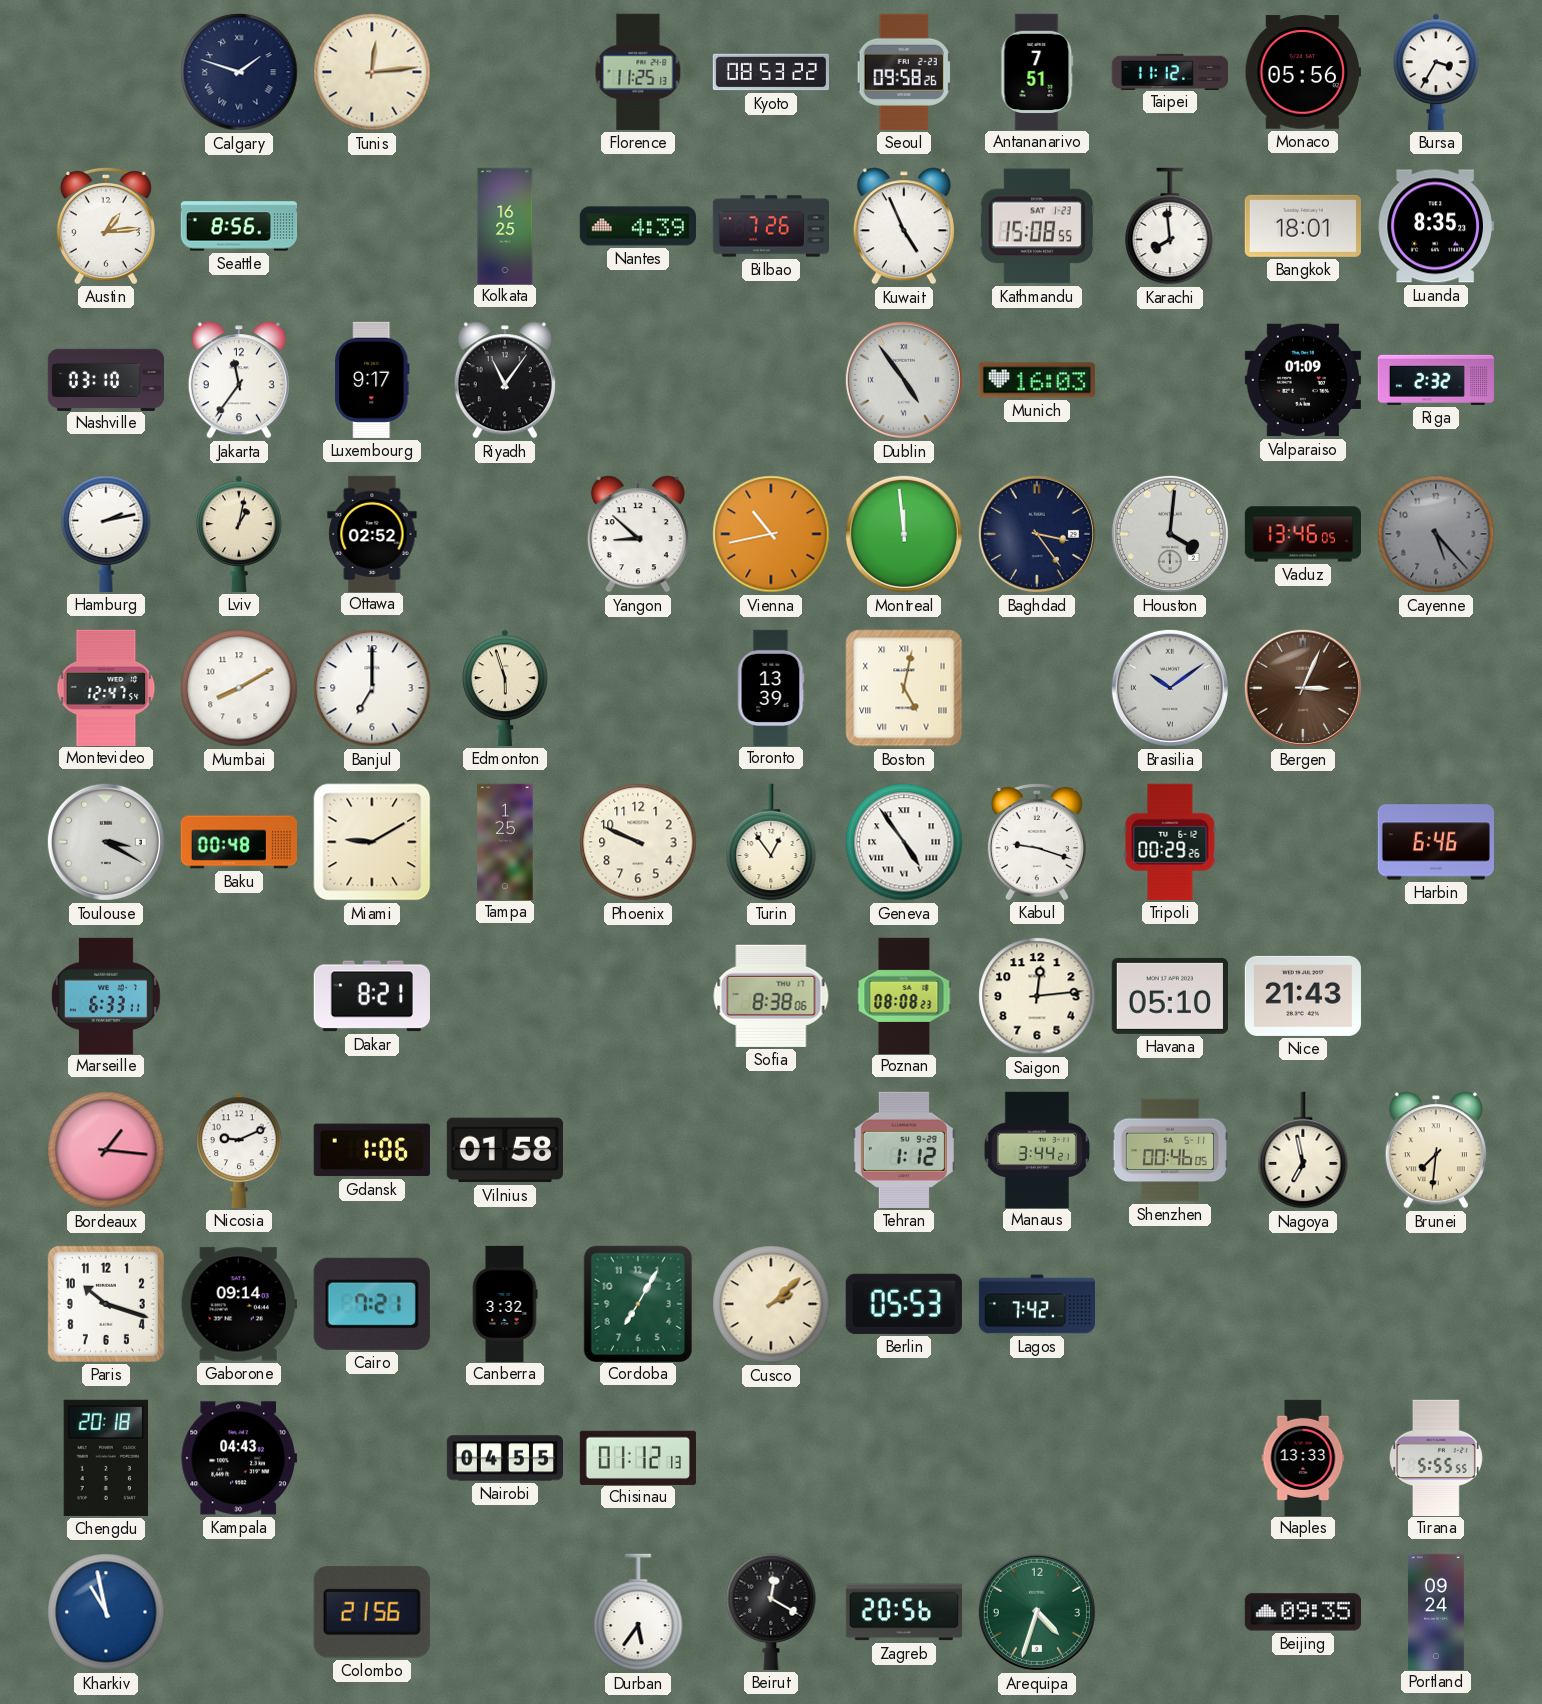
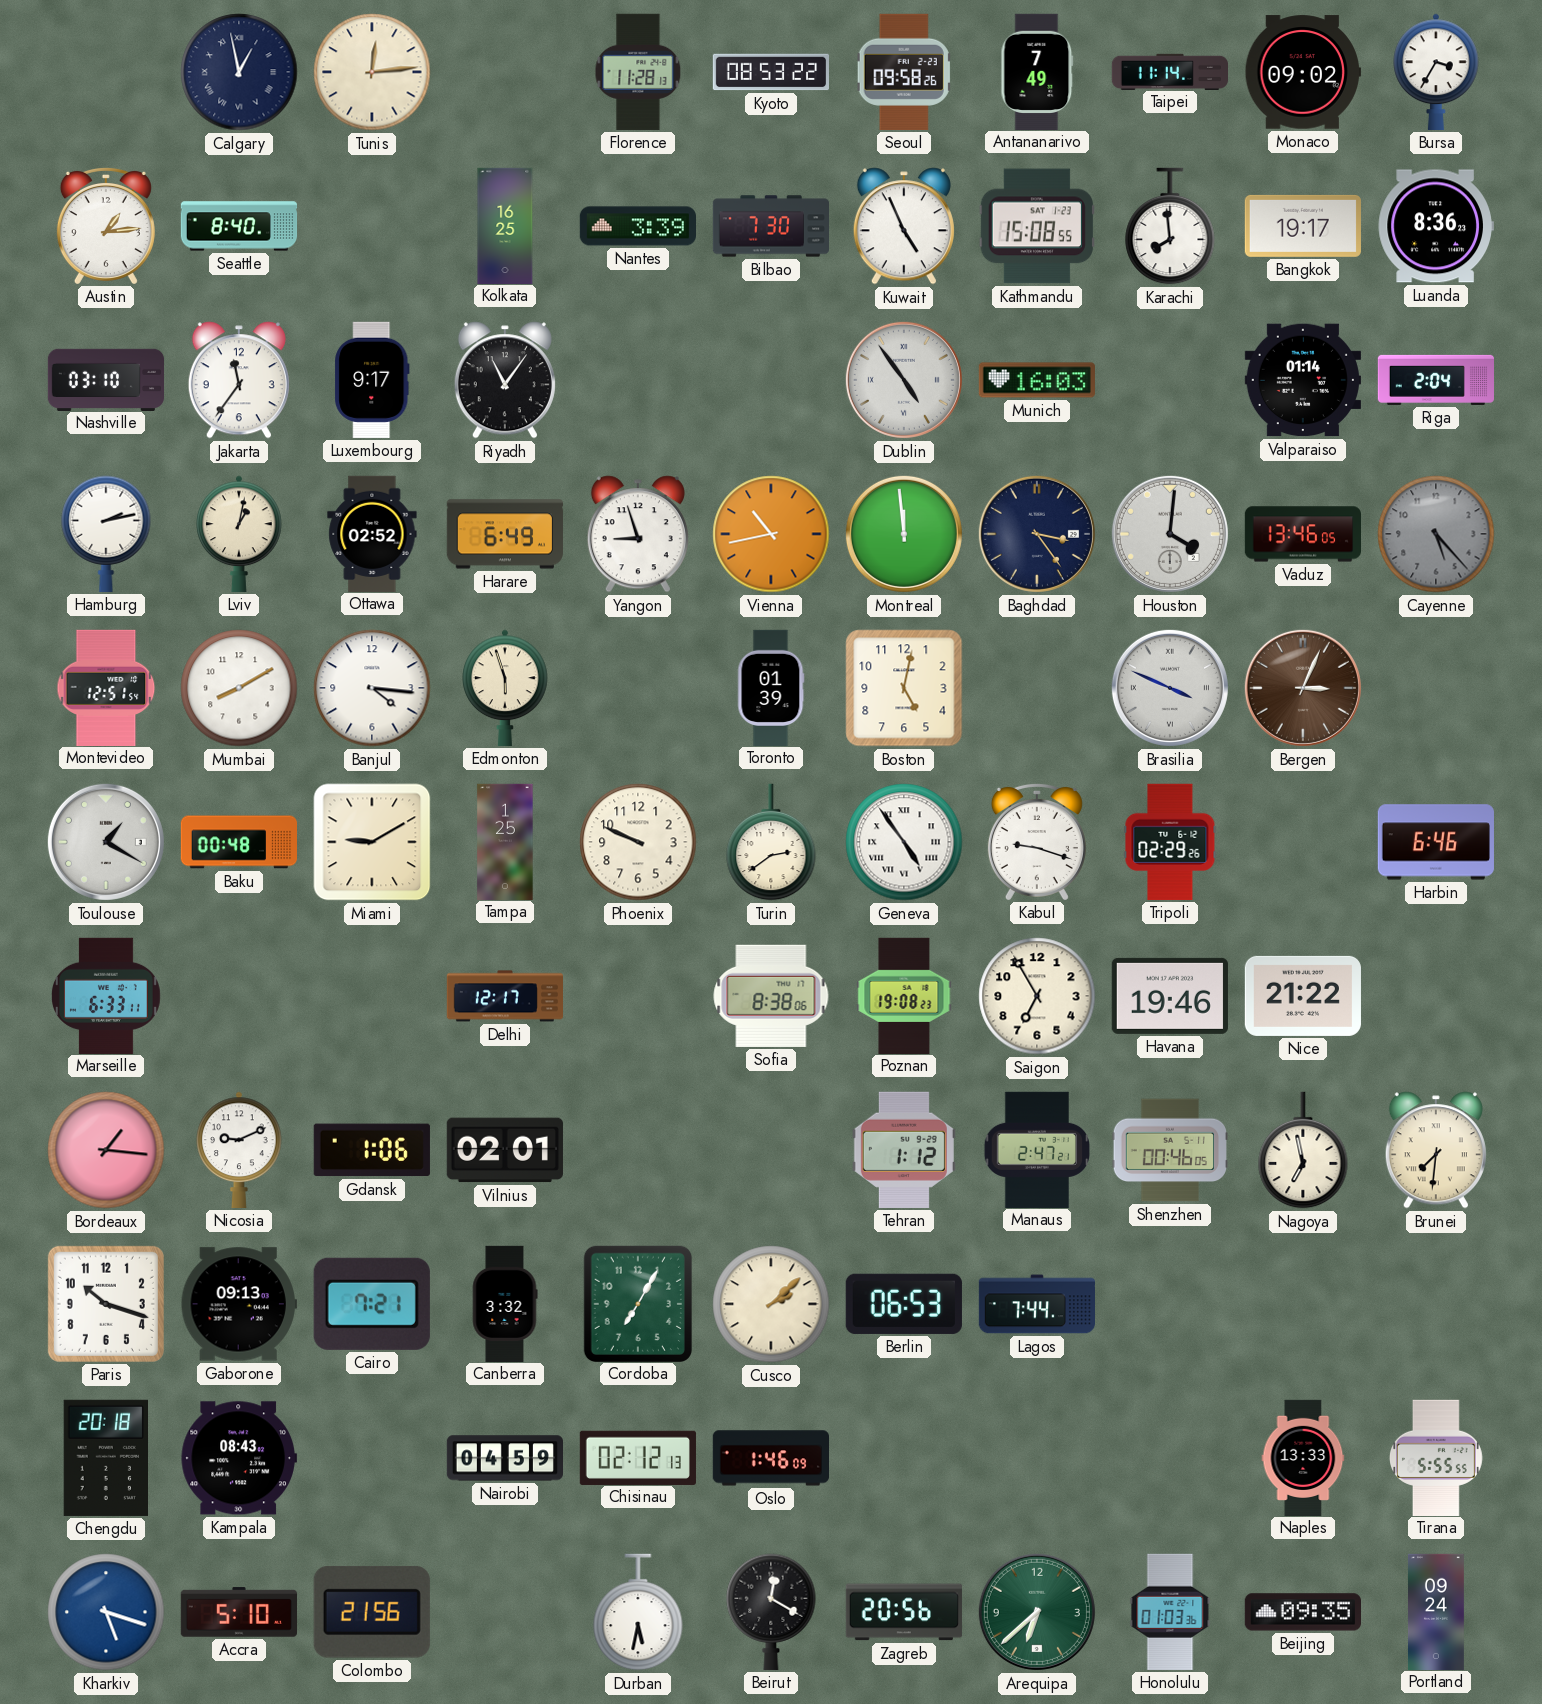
Calgary: 1:48 -> 12:58 (239, 72)
Florence: 11:25 -> 11:28 (638, 72)
Antananarivo: 7:51 -> 7:49 (1037, 71)
Taipei: 11:12 -> 11:14 (1169, 71)
Monaco: 05:56 -> 09:02 (1302, 72)
Seattle: 8:56 -> 8:40 (239, 226)
Nantes: 4:39 -> 3:39 (637, 226)
Bilbao: 7:26 -> 7:30 (771, 226)
Bangkok: 18:01 -> 19:17 (1303, 226)
Luanda: 8:35 -> 8:36 (1436, 226)
Valparaiso: 01:09 -> 01:14 (1303, 380)
Riga: 2:32 -> 2:04 (1435, 380)
Harare: none -> 6:49 (505, 534)
Yangon: 8:52 -> 8:57 (638, 534)
Montevideo: 12:47 -> 12:51 (106, 687)
Banjul: 7:00 -> 4:16 (372, 688)
Toronto: 13:39 -> 01:39 (771, 687)
Boston numerals: Roman -> Arabic (904, 688)
Brasilia: 10:09 -> 3:49 (1170, 688)
Toulouse: 3:20 -> 1:20 (106, 842)
Turin: 12:54 -> 2:39 (771, 842)
Tripoli: 00:29 -> 02:29 (1170, 842)
Dakar: 8:21 -> none (372, 996)
Delhi: none -> 12:17 (504, 996)
Poznan: 08:08 -> 19:08 (904, 995)
Saigon: 12:14 -> 6:55 (1037, 996)
Havana: 05:10 -> 19:46 (1170, 996)
Nice: 21:43 -> 21:22 (1303, 996)
Vilnius: 01:58 -> 02:01 (505, 1150)
Manaus: 3:44 -> 2:47 (1037, 1149)
Gaborone: 09:14 -> 09:13 (239, 1304)
Berlin: 05:53 -> 06:53 (904, 1304)
Lagos: 7:42 -> 7:44 (1036, 1304)
Kampala: 04:43 -> 08:43 (239, 1458)
Nairobi: 04:55 -> 04:59 (504, 1458)
Chisinau: 01:12 -> 02:12 (638, 1457)
Oslo: none -> 1:46 (770, 1458)
Kharkiv: 10:58 -> 5:18 (106, 1612)
Accra: none -> 5:10 (238, 1612)
Durban: 5:36 -> 5:32 (638, 1612)
Arequipa: 4:33 -> 6:38 (1037, 1612)
Honolulu: none -> 01:03 (1170, 1612)
